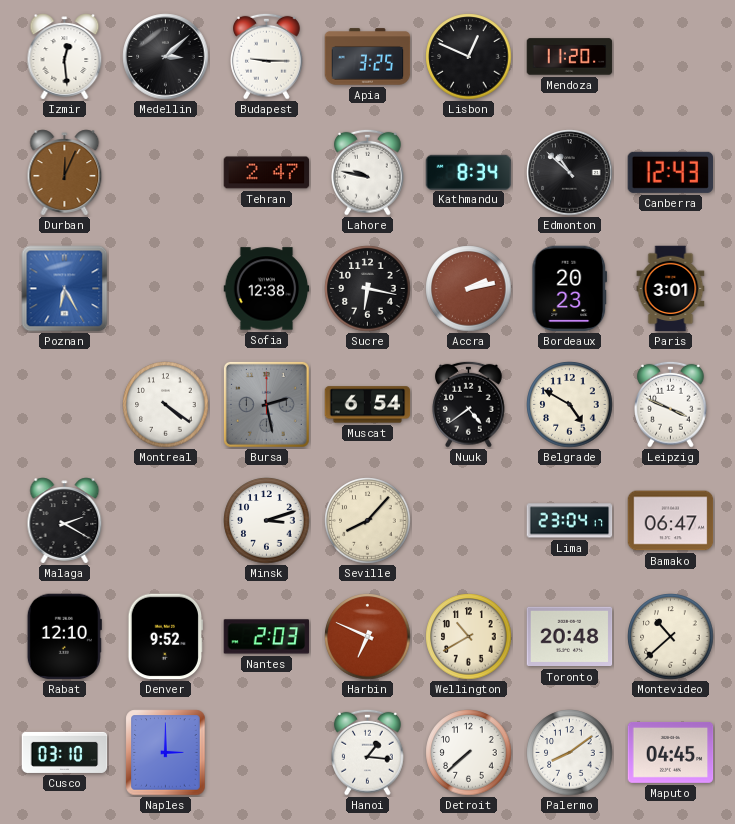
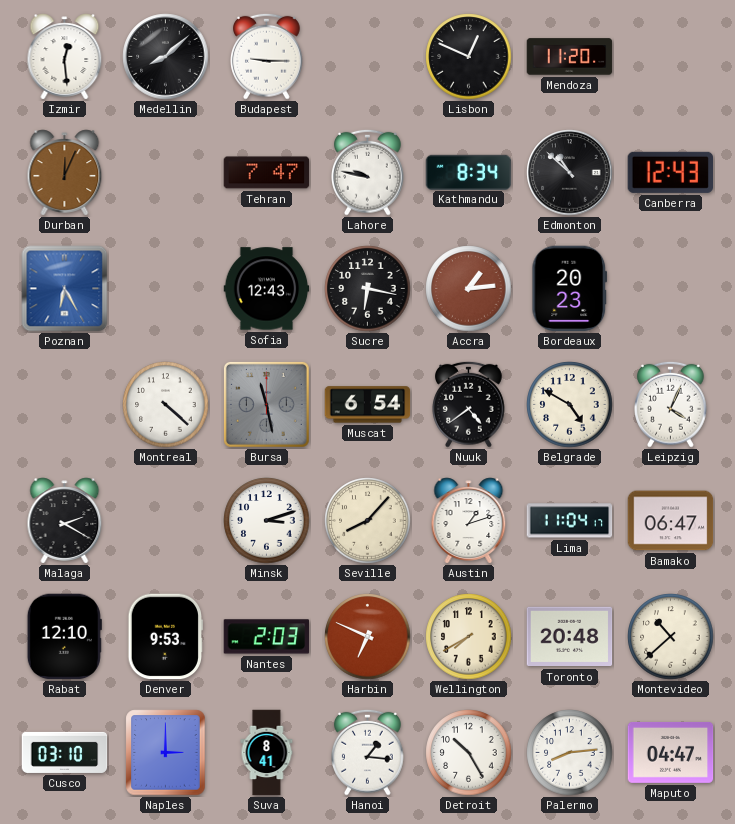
Medellin: 3:08 -> 8:08 (166, 57)
Apia: 3:25 -> none (368, 57)
Tehran: 2:47 -> 7:47 (267, 173)
Sofia: 12:38 -> 12:43 (267, 289)
Accra: 2:13 -> 1:14 (469, 289)
Paris: 3:01 -> none (671, 289)
Montreal: 4:21 -> 4:22 (166, 405)
Bursa: 2:28 -> 11:28 (266, 404)
Leipzig: 3:49 -> 4:04 (671, 404)
Austin: none -> 1:12 (469, 521)
Lima: 23:04 -> 11:04 (570, 521)
Denver: 9:52 -> 9:53 (165, 637)
Wellington: 10:40 -> 7:40 (469, 637)
Suva: none -> 8:41 (267, 753)
Detroit: 7:38 -> 10:25 (469, 753)
Palermo: 8:09 -> 8:14 (570, 753)
Maputo: 04:45 -> 04:47 (671, 752)
